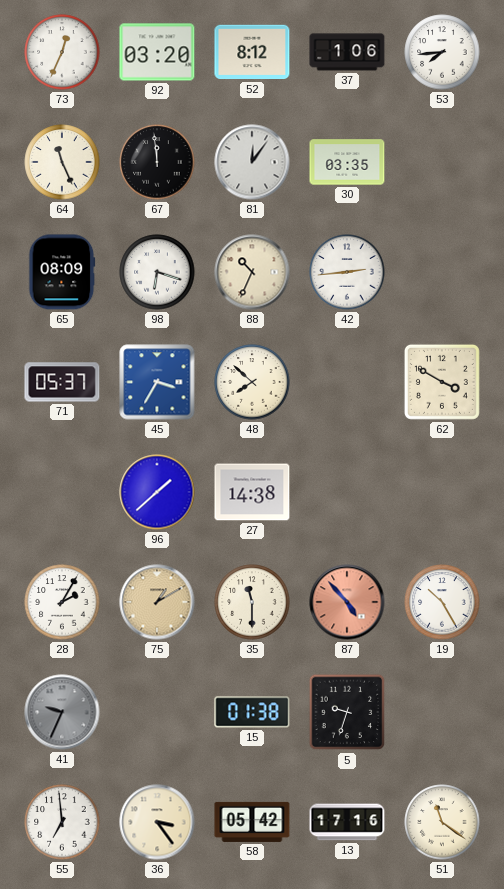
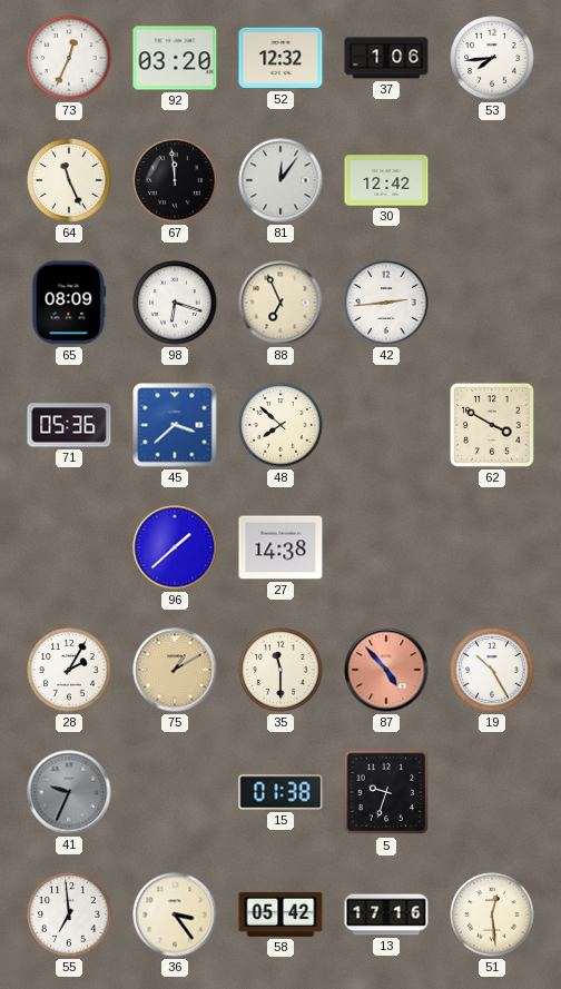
52: 8:12 -> 12:32 (280, 58)
30: 03:35 -> 12:42 (386, 180)
88: 10:34 -> 6:56 (280, 303)
71: 05:37 -> 05:36 (69, 425)
45: 3:35 -> 3:38 (175, 425)
51: 11:21 -> 12:29 (492, 914)
